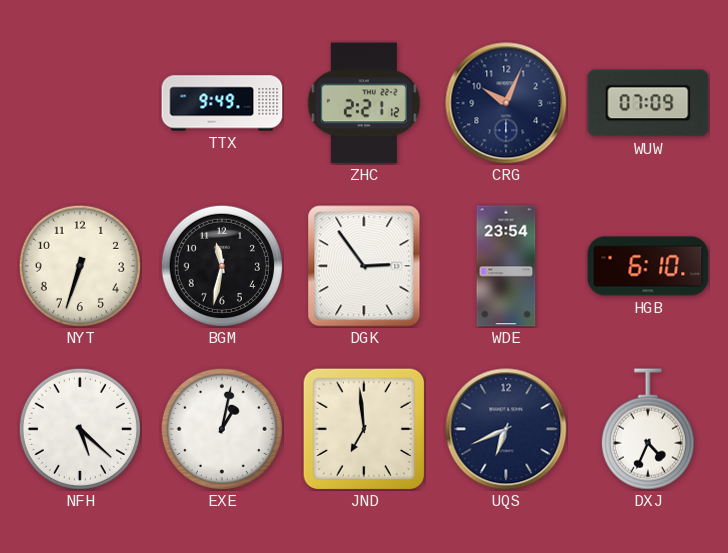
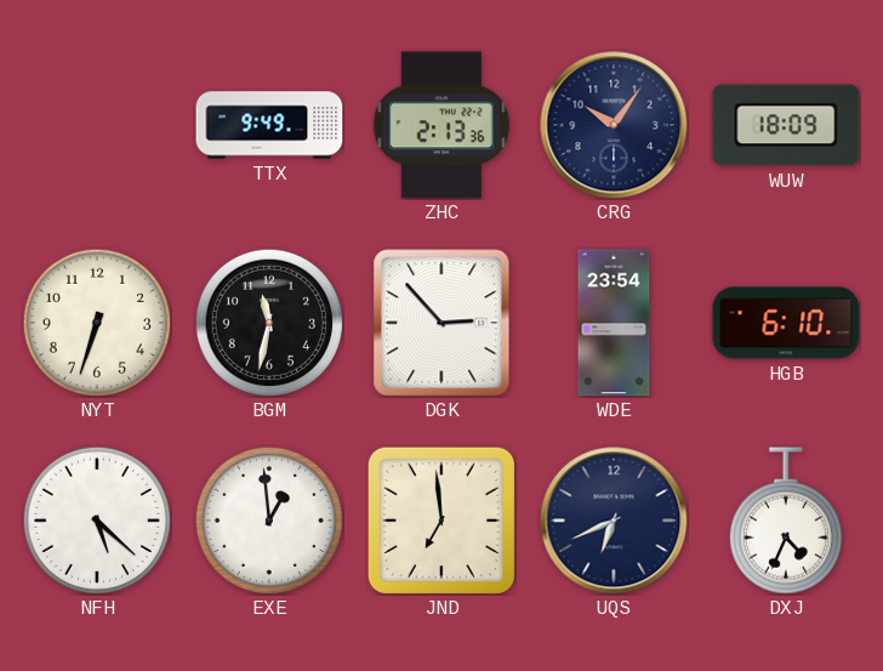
ZHC: 2:21 -> 2:13 (441, 125)
CRG: 10:04 -> 10:06 (614, 125)
WUW: 07:09 -> 18:09 (786, 125)
DGK: 2:54 -> 2:53 (441, 323)
EXE: 1:02 -> 12:59 (269, 521)
